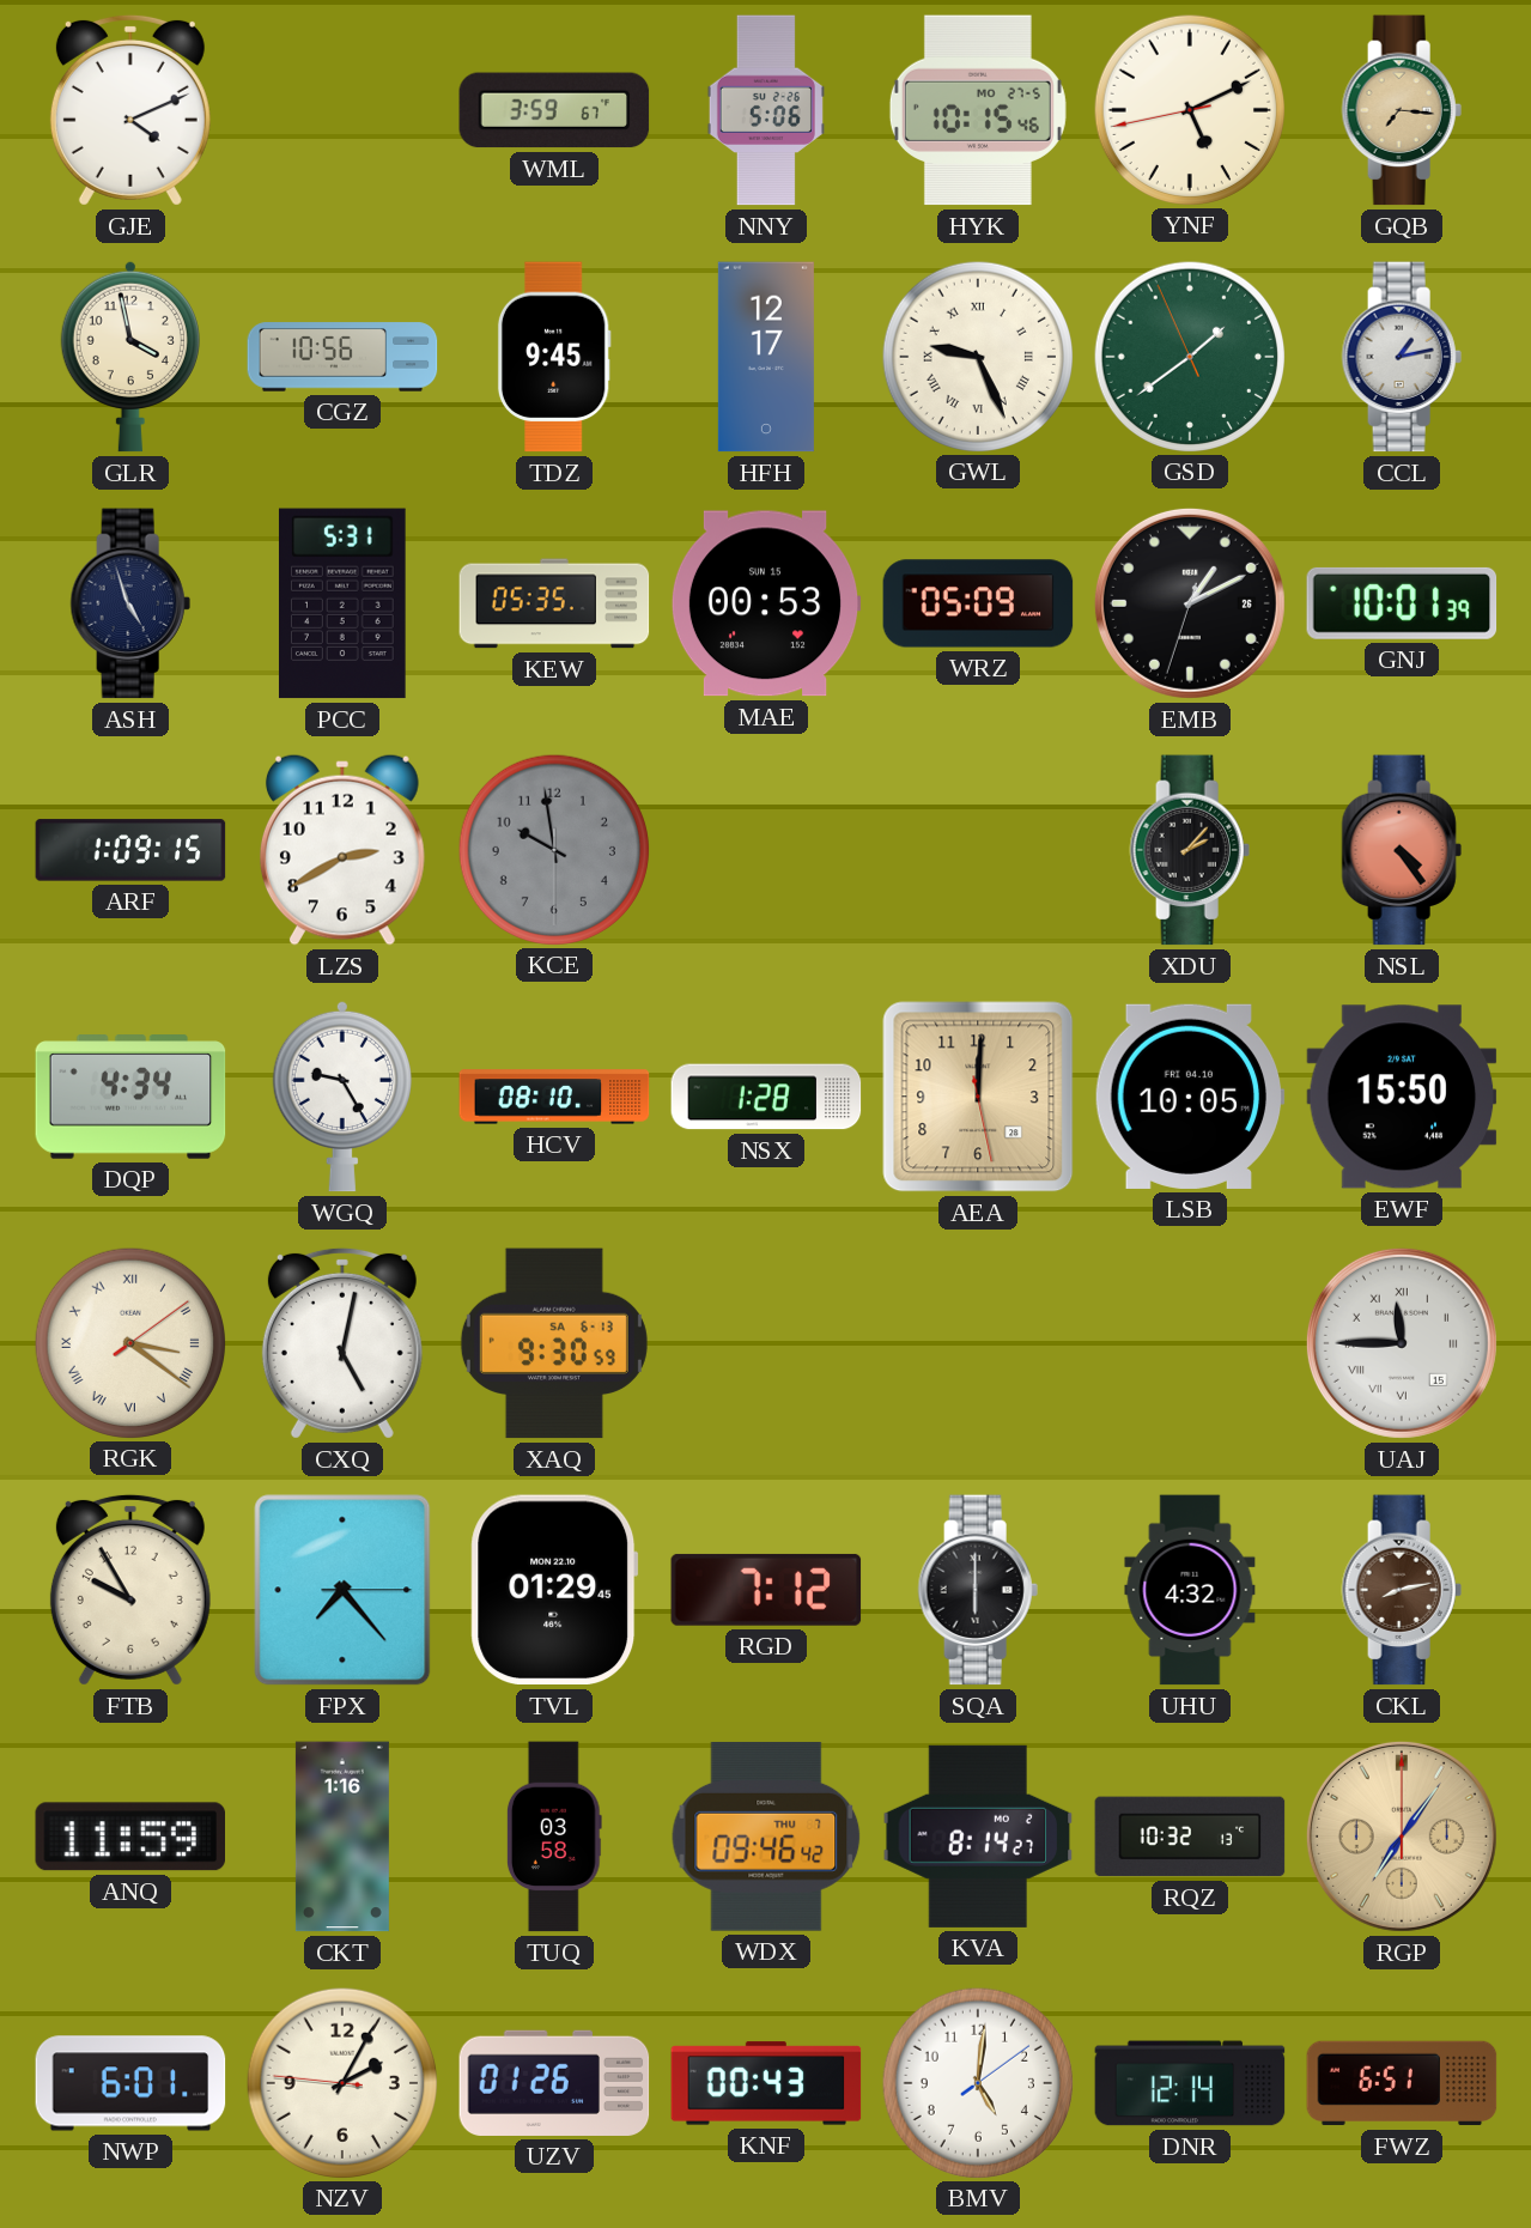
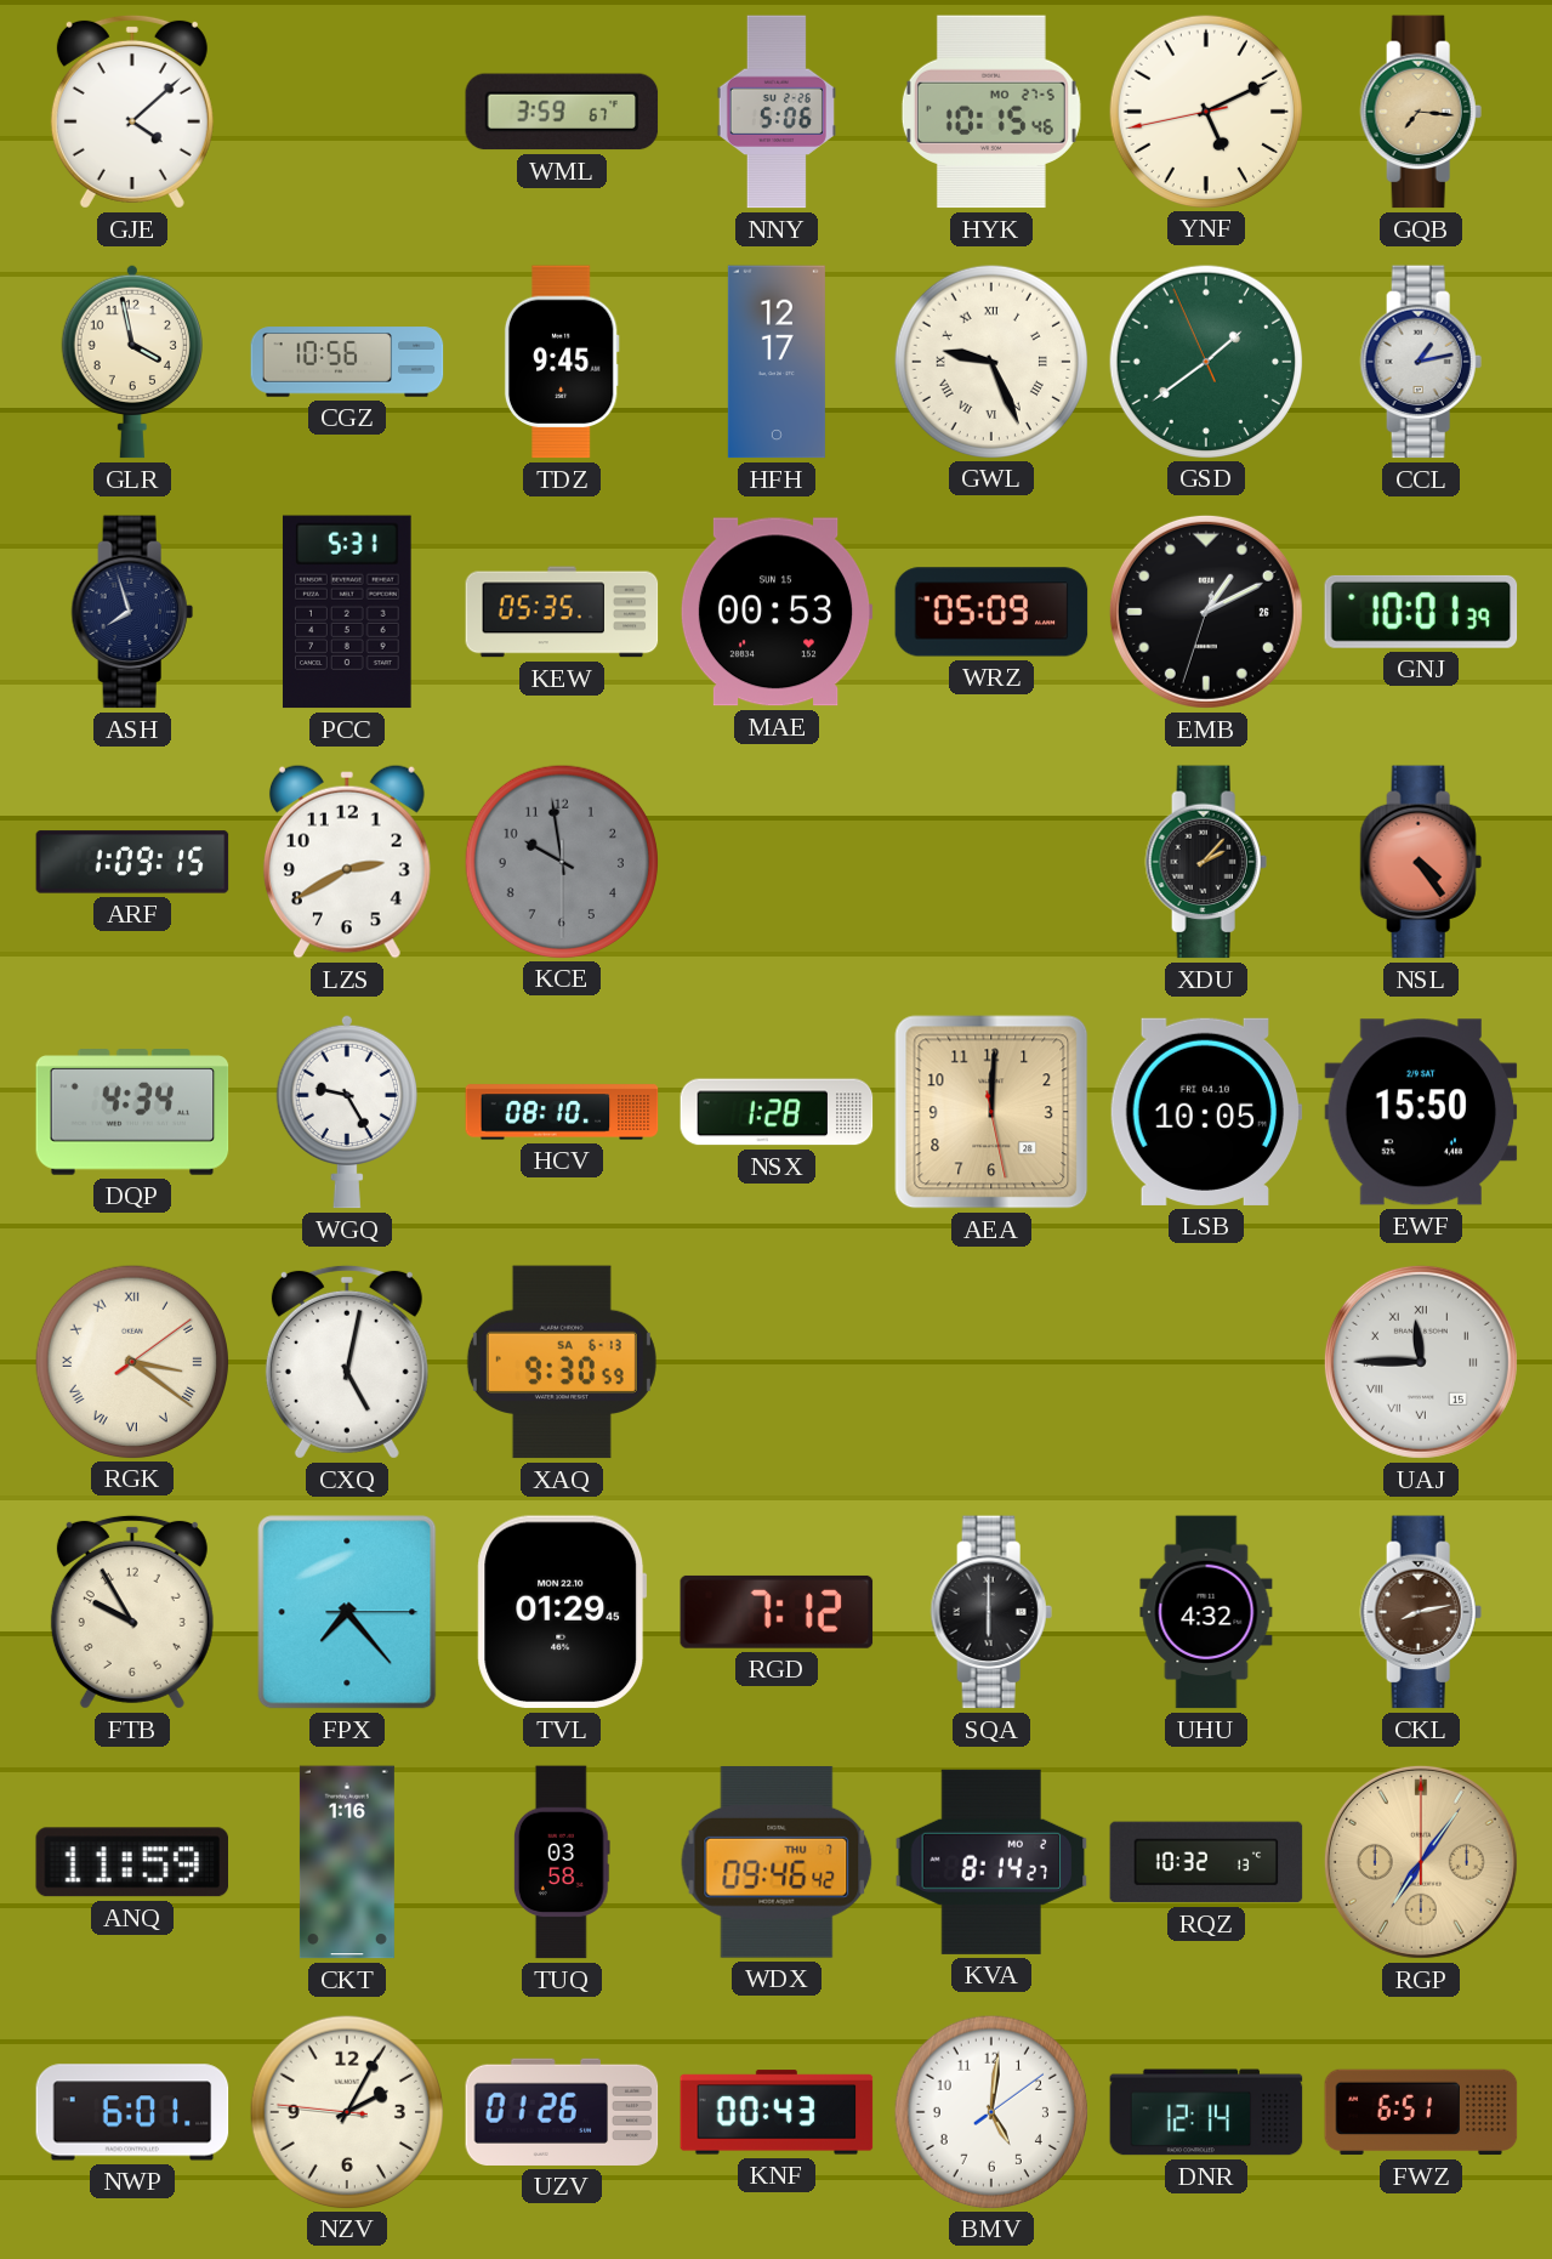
GJE: 4:11 -> 4:08 (132, 112)
ASH: 4:57 -> 7:57 (132, 612)
